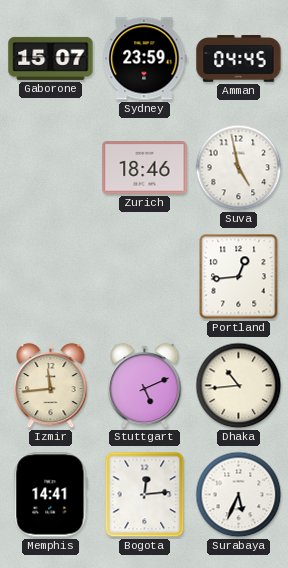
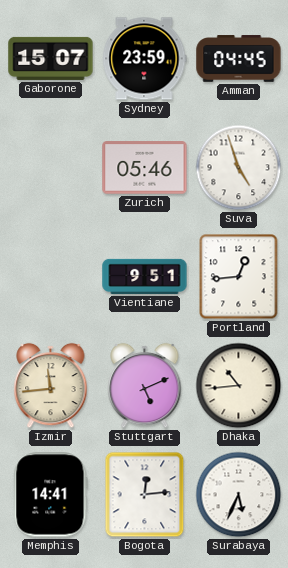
Zurich: 18:46 -> 05:46 (145, 168)
Suva: 4:58 -> 4:57 (239, 168)
Vientiane: none -> 9:51 (145, 276)
